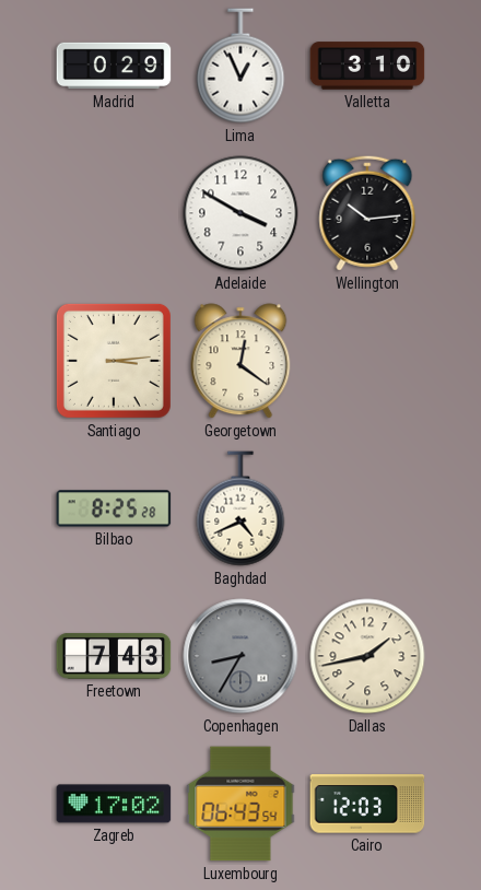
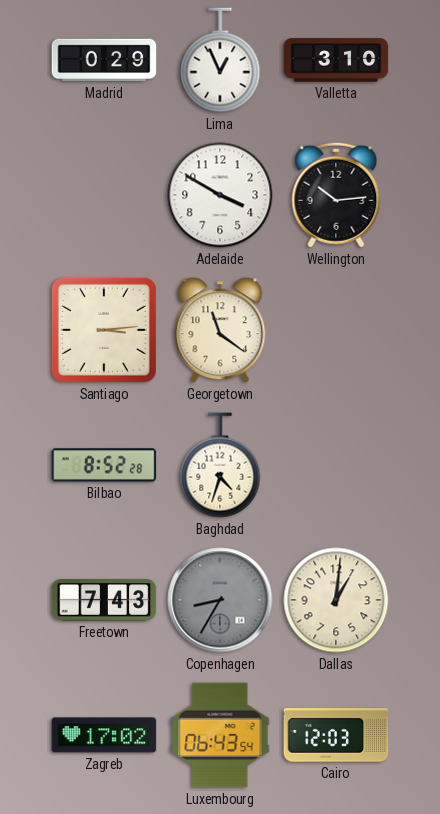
Georgetown: 12:21 -> 11:21 (220, 330)
Bilbao: 8:25 -> 8:52 (104, 465)
Baghdad: 4:41 -> 4:33 (220, 465)
Dallas: 1:43 -> 1:01 (336, 600)
